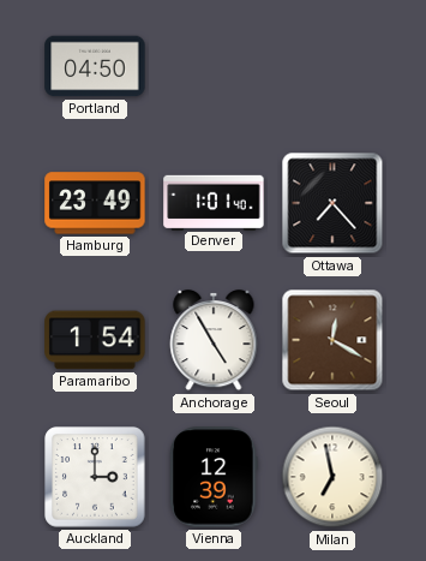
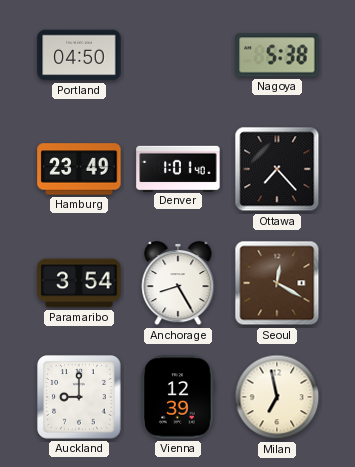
Nagoya: none -> 5:38 (277, 55)
Paramaribo: 1:54 -> 3:54 (79, 283)
Anchorage: 4:55 -> 8:25 (178, 283)
Auckland: 3:00 -> 9:00 (79, 397)
